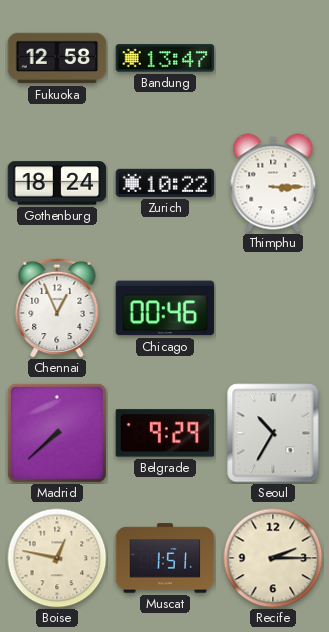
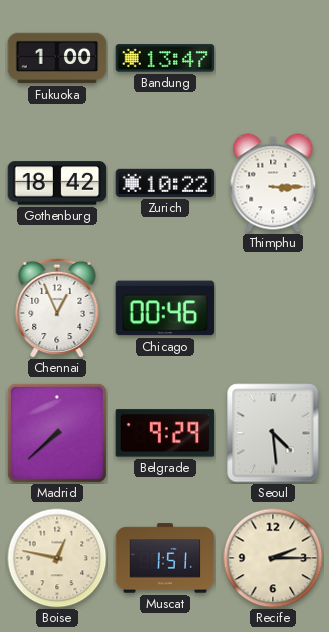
Fukuoka: 12:58 -> 1:00 (57, 58)
Gothenburg: 18:24 -> 18:42 (57, 183)
Seoul: 10:35 -> 4:29 (273, 433)
